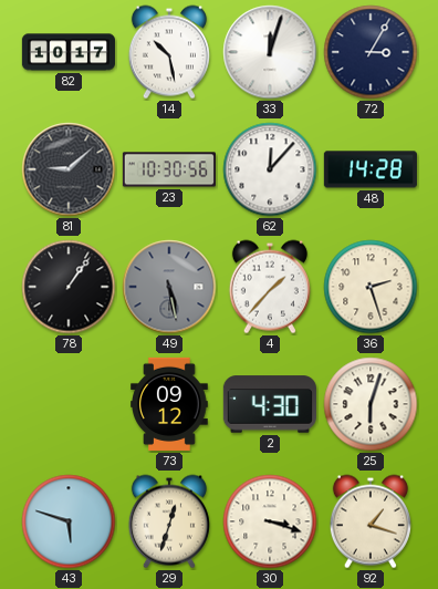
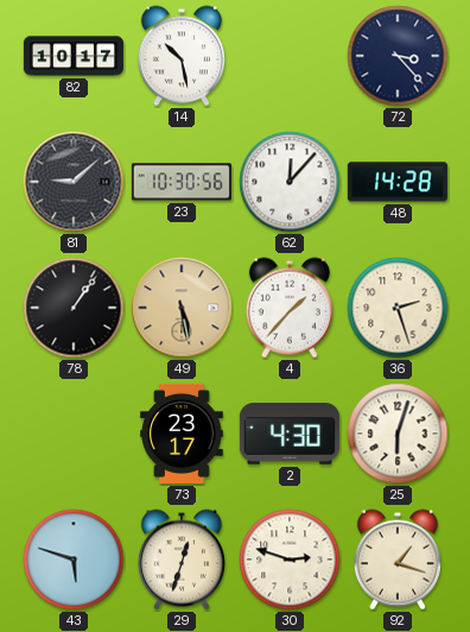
33: 12:03 -> none (270, 52)
72: 3:05 -> 3:23 (398, 56)
49 dial: grey -> champagne (182, 308)
73: 09:12 -> 23:17 (182, 434)
30: 3:18 -> 2:48 (290, 560)
